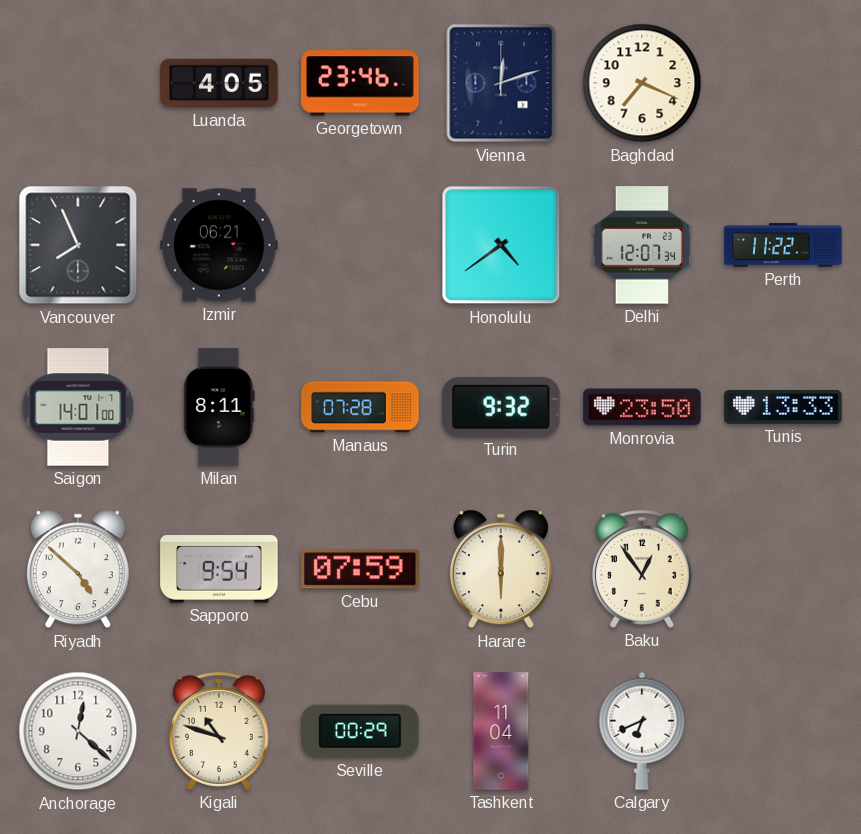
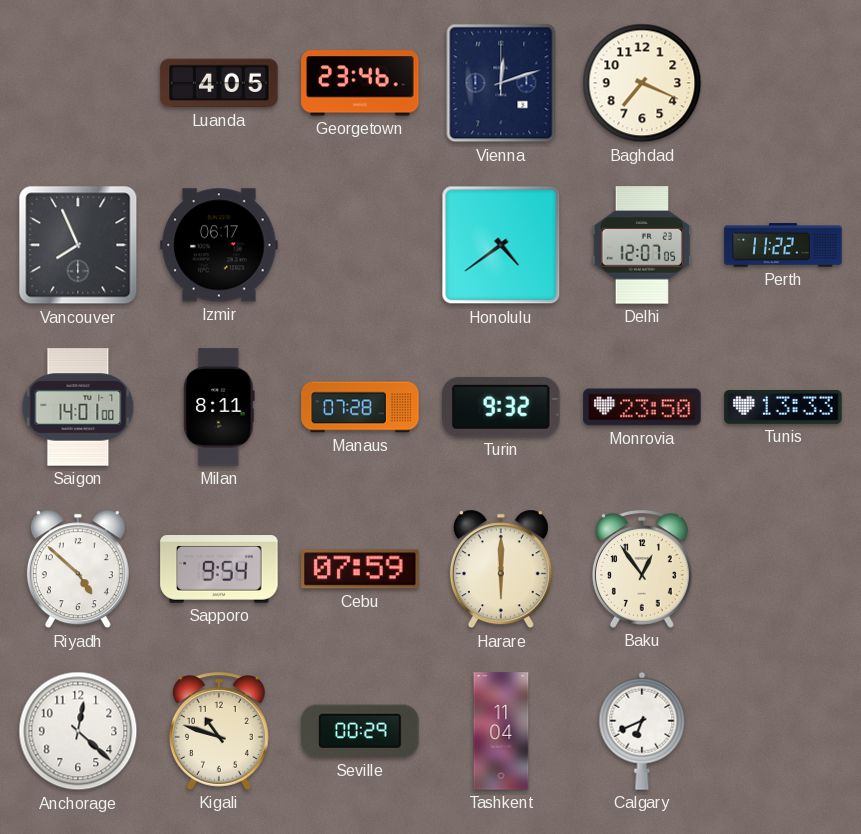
Izmir: 06:21 -> 06:17 (219, 245)
Delhi: 12:07:34 -> 12:07:05 (641, 245)
